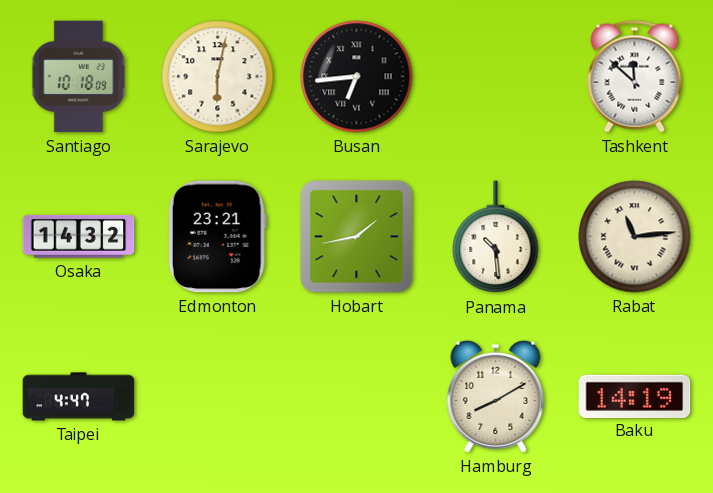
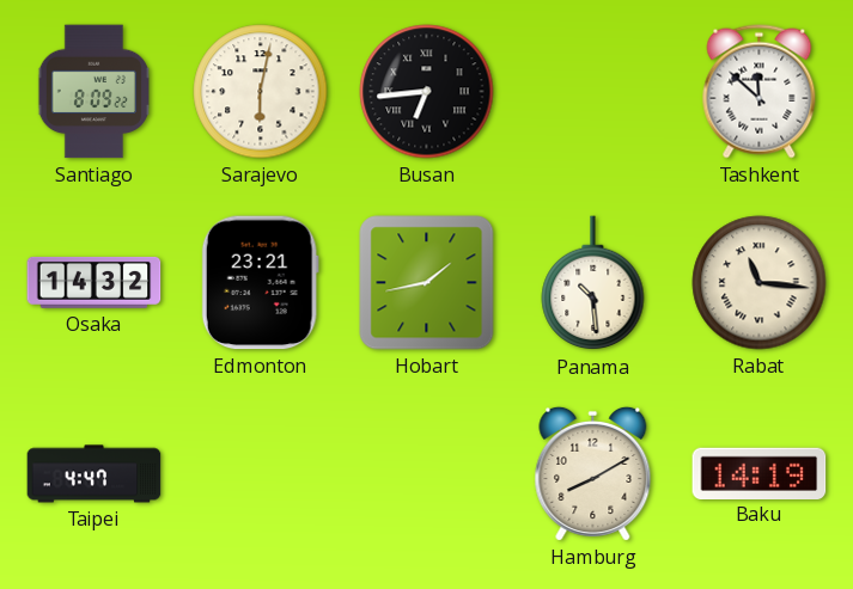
Santiago: 10:18 -> 8:09 (93, 92)
Rabat: 11:14 -> 11:16 (760, 283)
